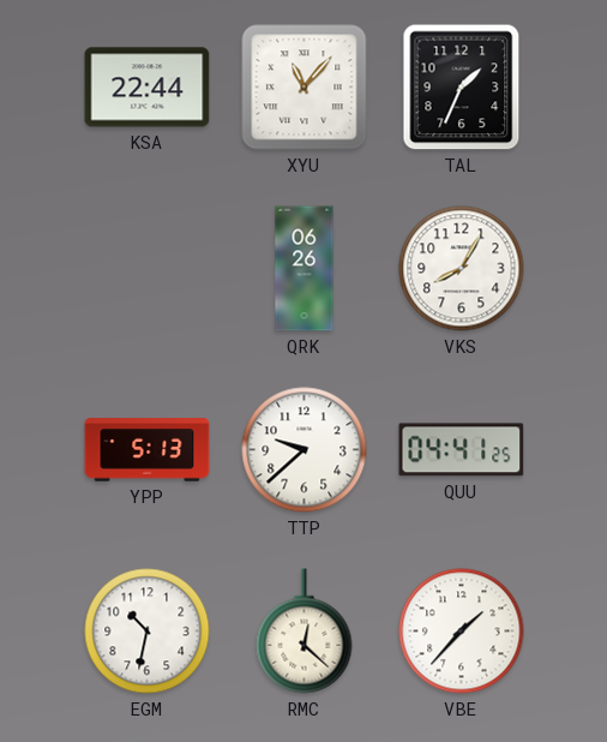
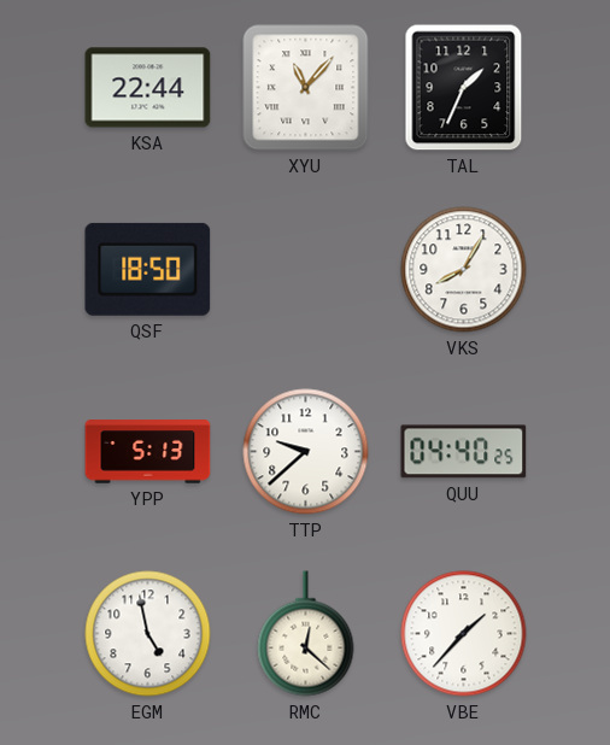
QSF: none -> 18:50 (148, 269)
QRK: 06:26 -> none (305, 269)
QUU: 04:41 -> 04:40 (464, 452)
EGM: 10:32 -> 4:58 (148, 634)
